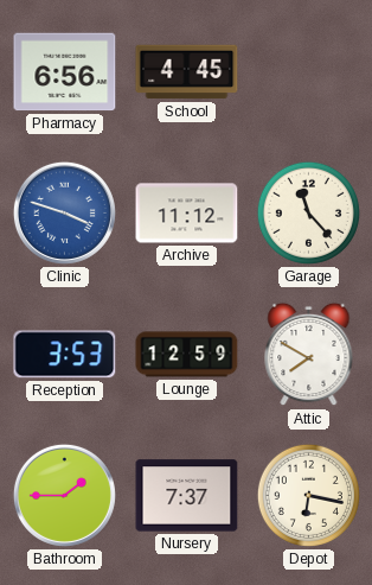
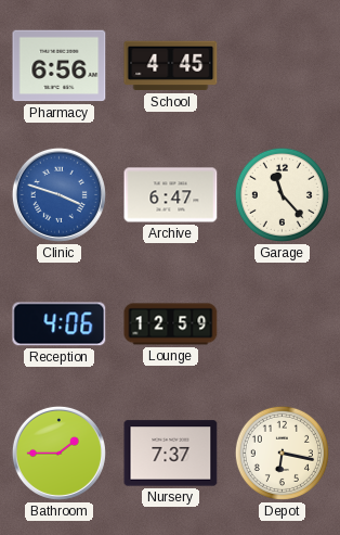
Archive: 11:12 -> 6:47 (171, 195)
Reception: 3:53 -> 4:06 (60, 324)
Attic: 7:50 -> none (309, 355)
